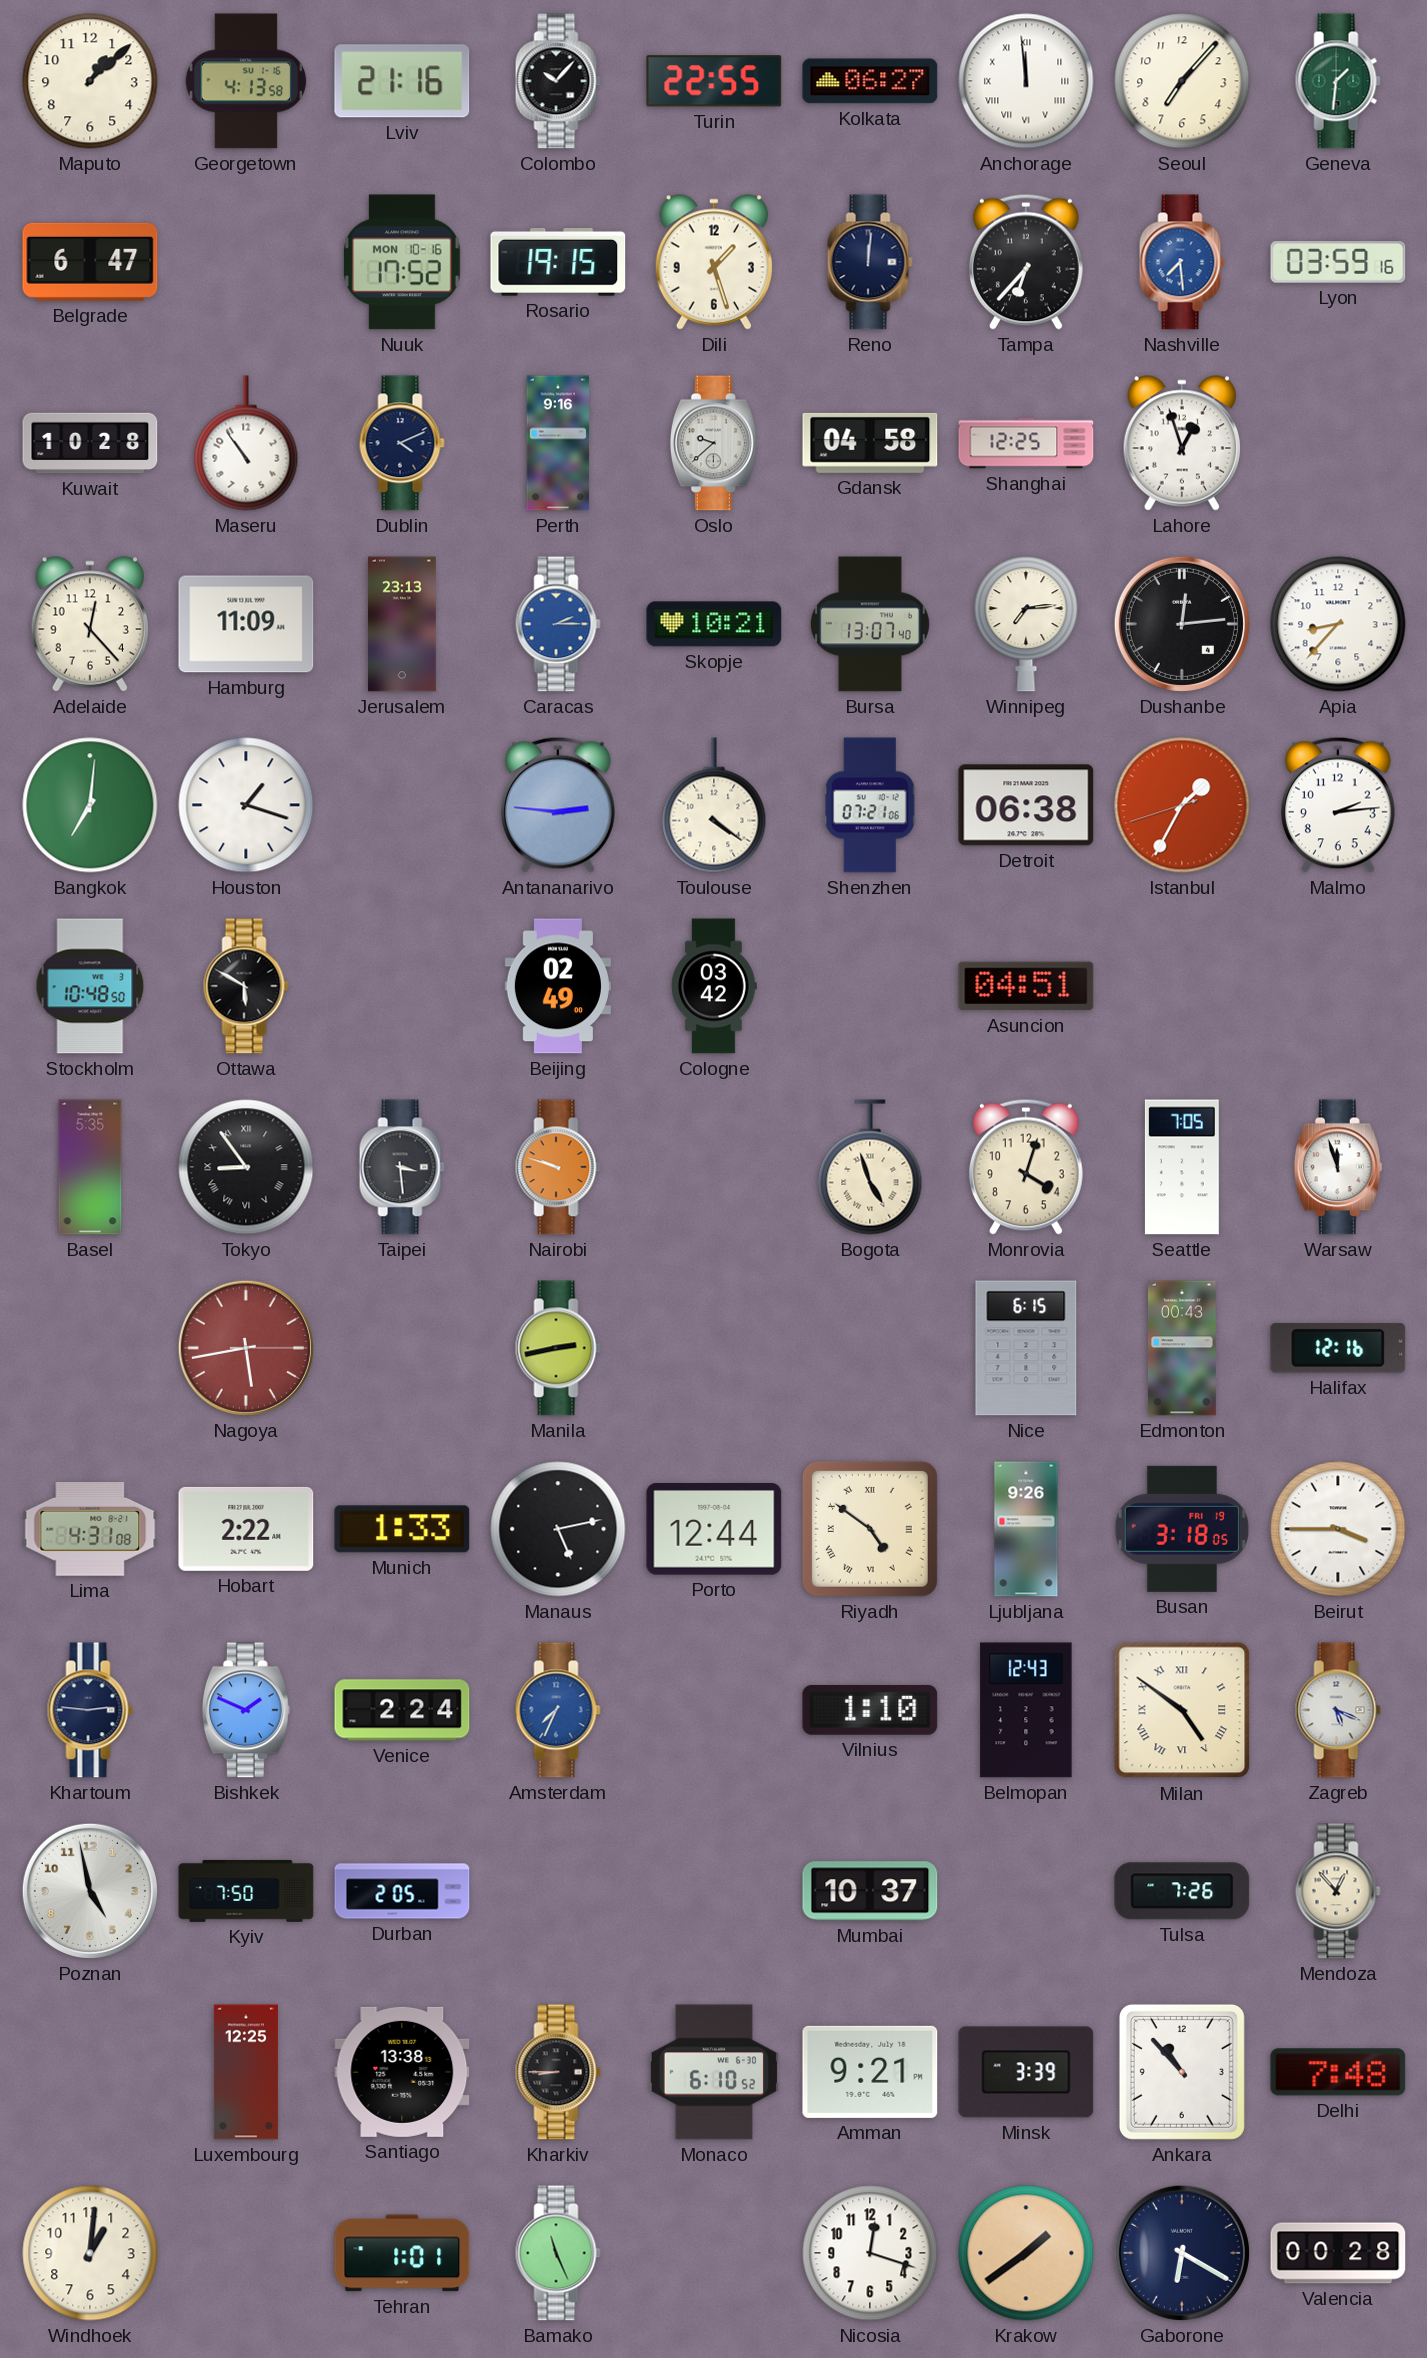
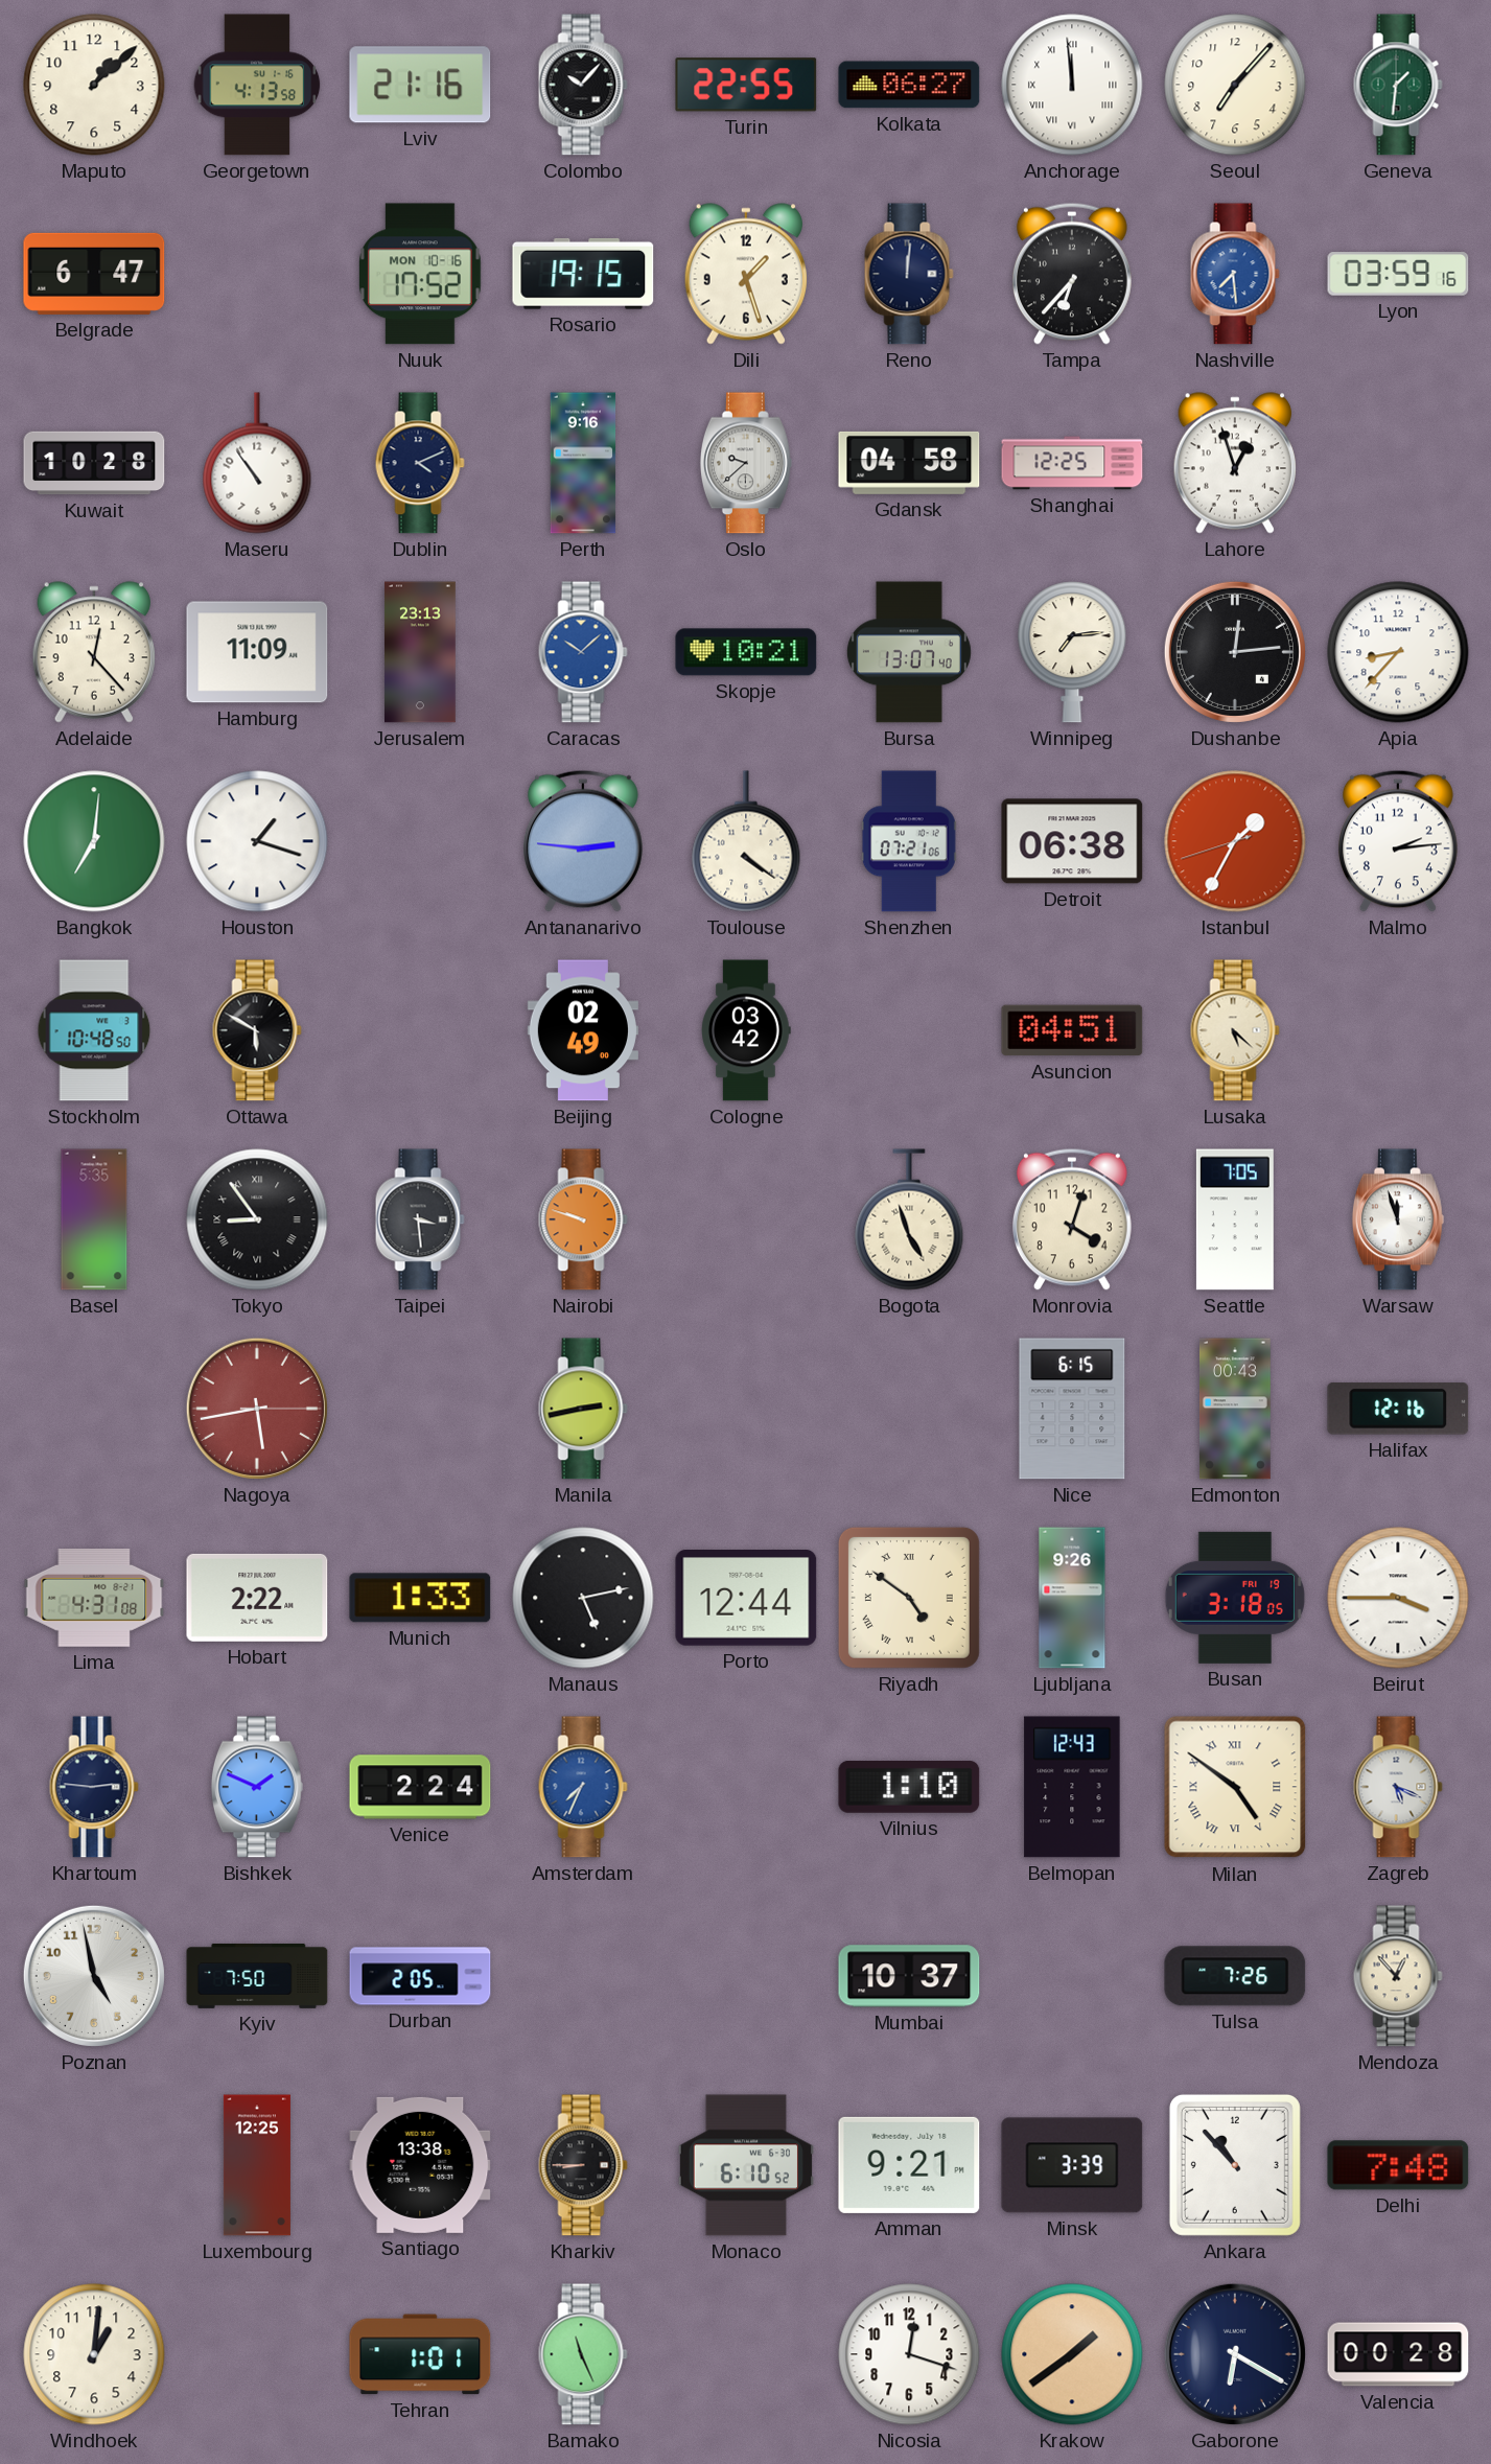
Caracas: 2:15 -> 10:08 (583, 652)
Lusaka: none -> 5:22 (1235, 1030)
